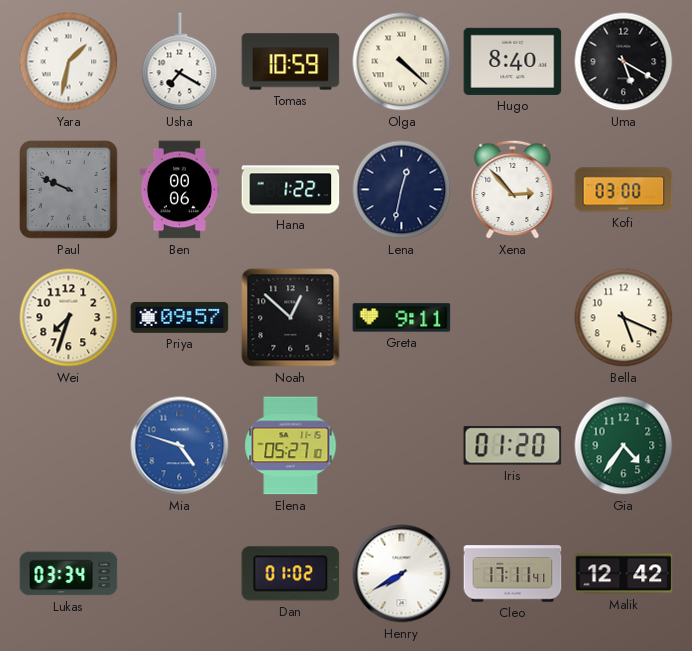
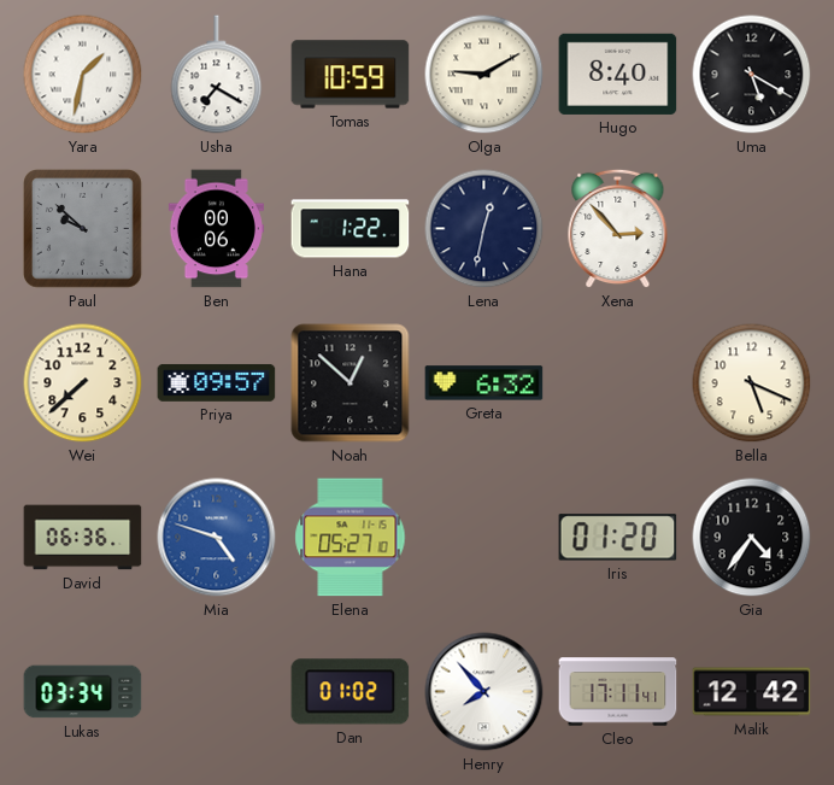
Olga: 4:22 -> 9:10 (484, 75)
Paul: 9:49 -> 9:52 (83, 229)
Kofi: 03:00 -> none (624, 190)
Wei: 7:33 -> 7:38 (83, 383)
Greta: 9:11 -> 6:32 (484, 383)
David: none -> 06:36 (83, 538)
Gia dial: green -> black (752, 538)
Henry: 7:40 -> 7:53 (484, 692)
